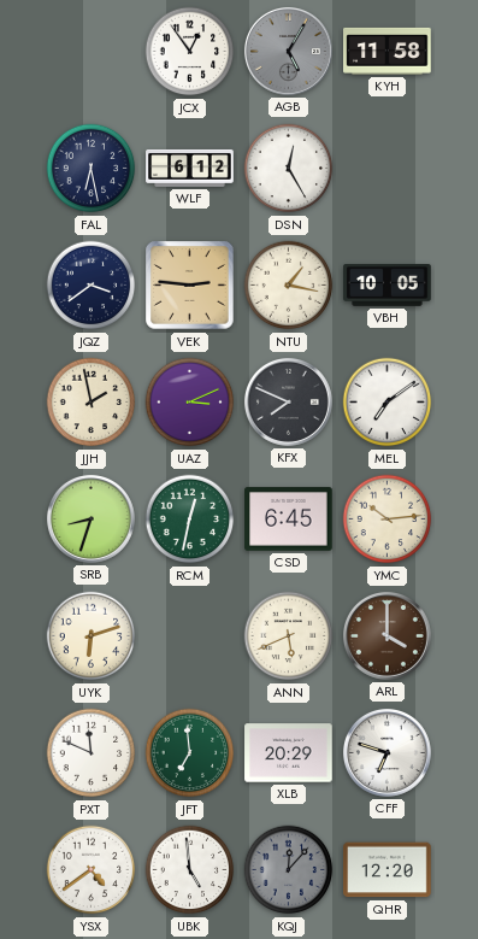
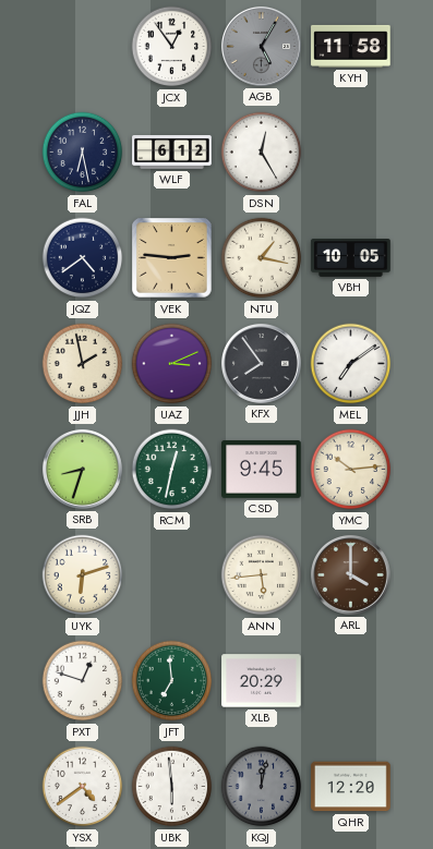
JQZ: 3:39 -> 4:39 (83, 258)
KFX: 7:49 -> 7:54 (261, 363)
CSD: 6:45 -> 9:45 (262, 470)
ANN: 5:41 -> 5:44 (262, 575)
PXT: 11:49 -> 12:48 (83, 681)
CFF: 6:48 -> none (386, 752)
UBK: 4:59 -> 5:59 (172, 787)
KQJ: 12:07 -> 12:02 (262, 787)
